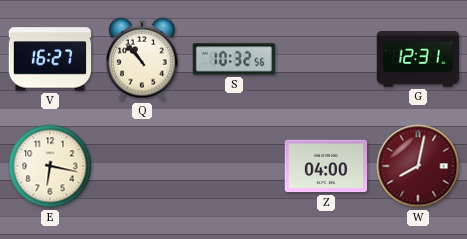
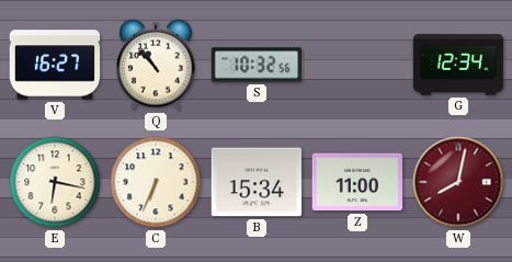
G: 12:31 -> 12:34 (458, 65)
C: none -> 6:34 (156, 182)
B: none -> 15:34 (255, 182)
Z: 04:00 -> 11:00 (357, 182)
